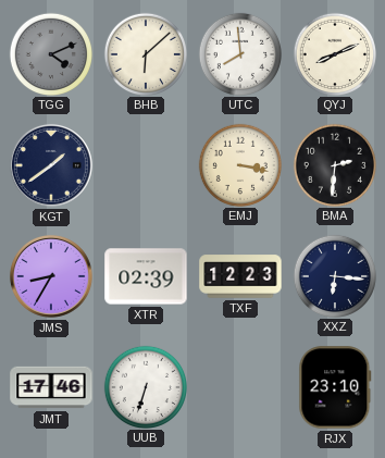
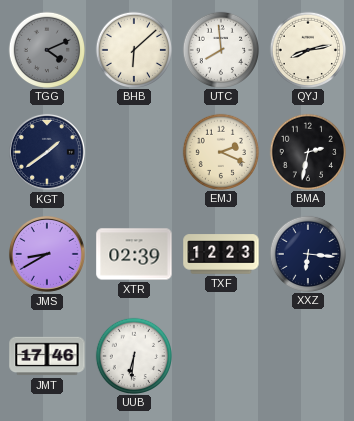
QYJ: 8:11 -> 8:13 (307, 49)
EMJ: 3:17 -> 2:19 (220, 151)
BMA: 2:31 -> 2:32 (307, 151)
JMS: 8:35 -> 8:40 (47, 254)
UUB: 6:33 -> 6:31 (133, 355)
RJX: 23:10 -> none (335, 387)
